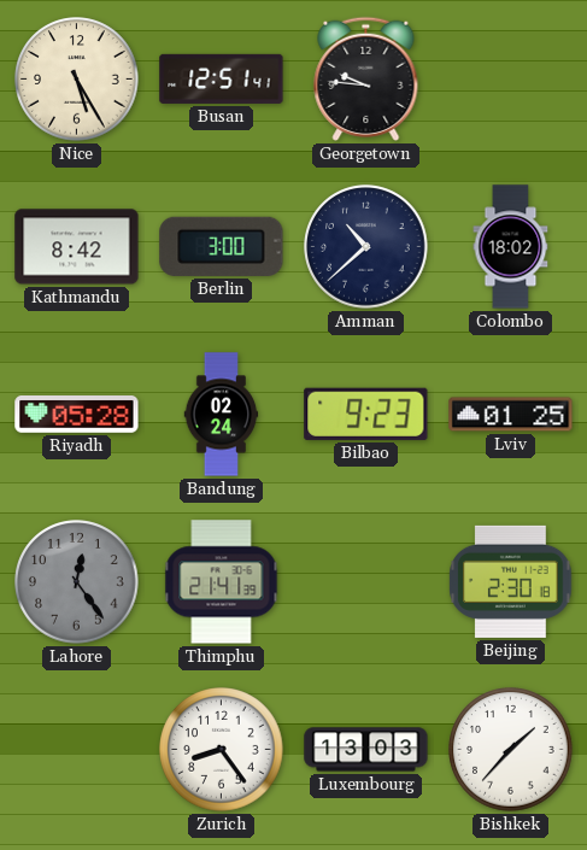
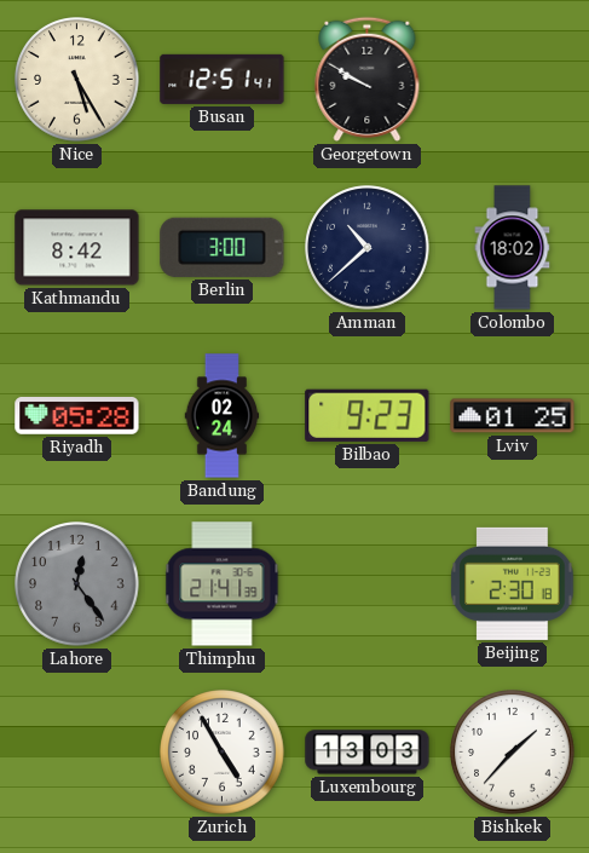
Georgetown: 9:46 -> 9:50 (368, 79)
Zurich: 8:24 -> 4:55 (223, 753)
